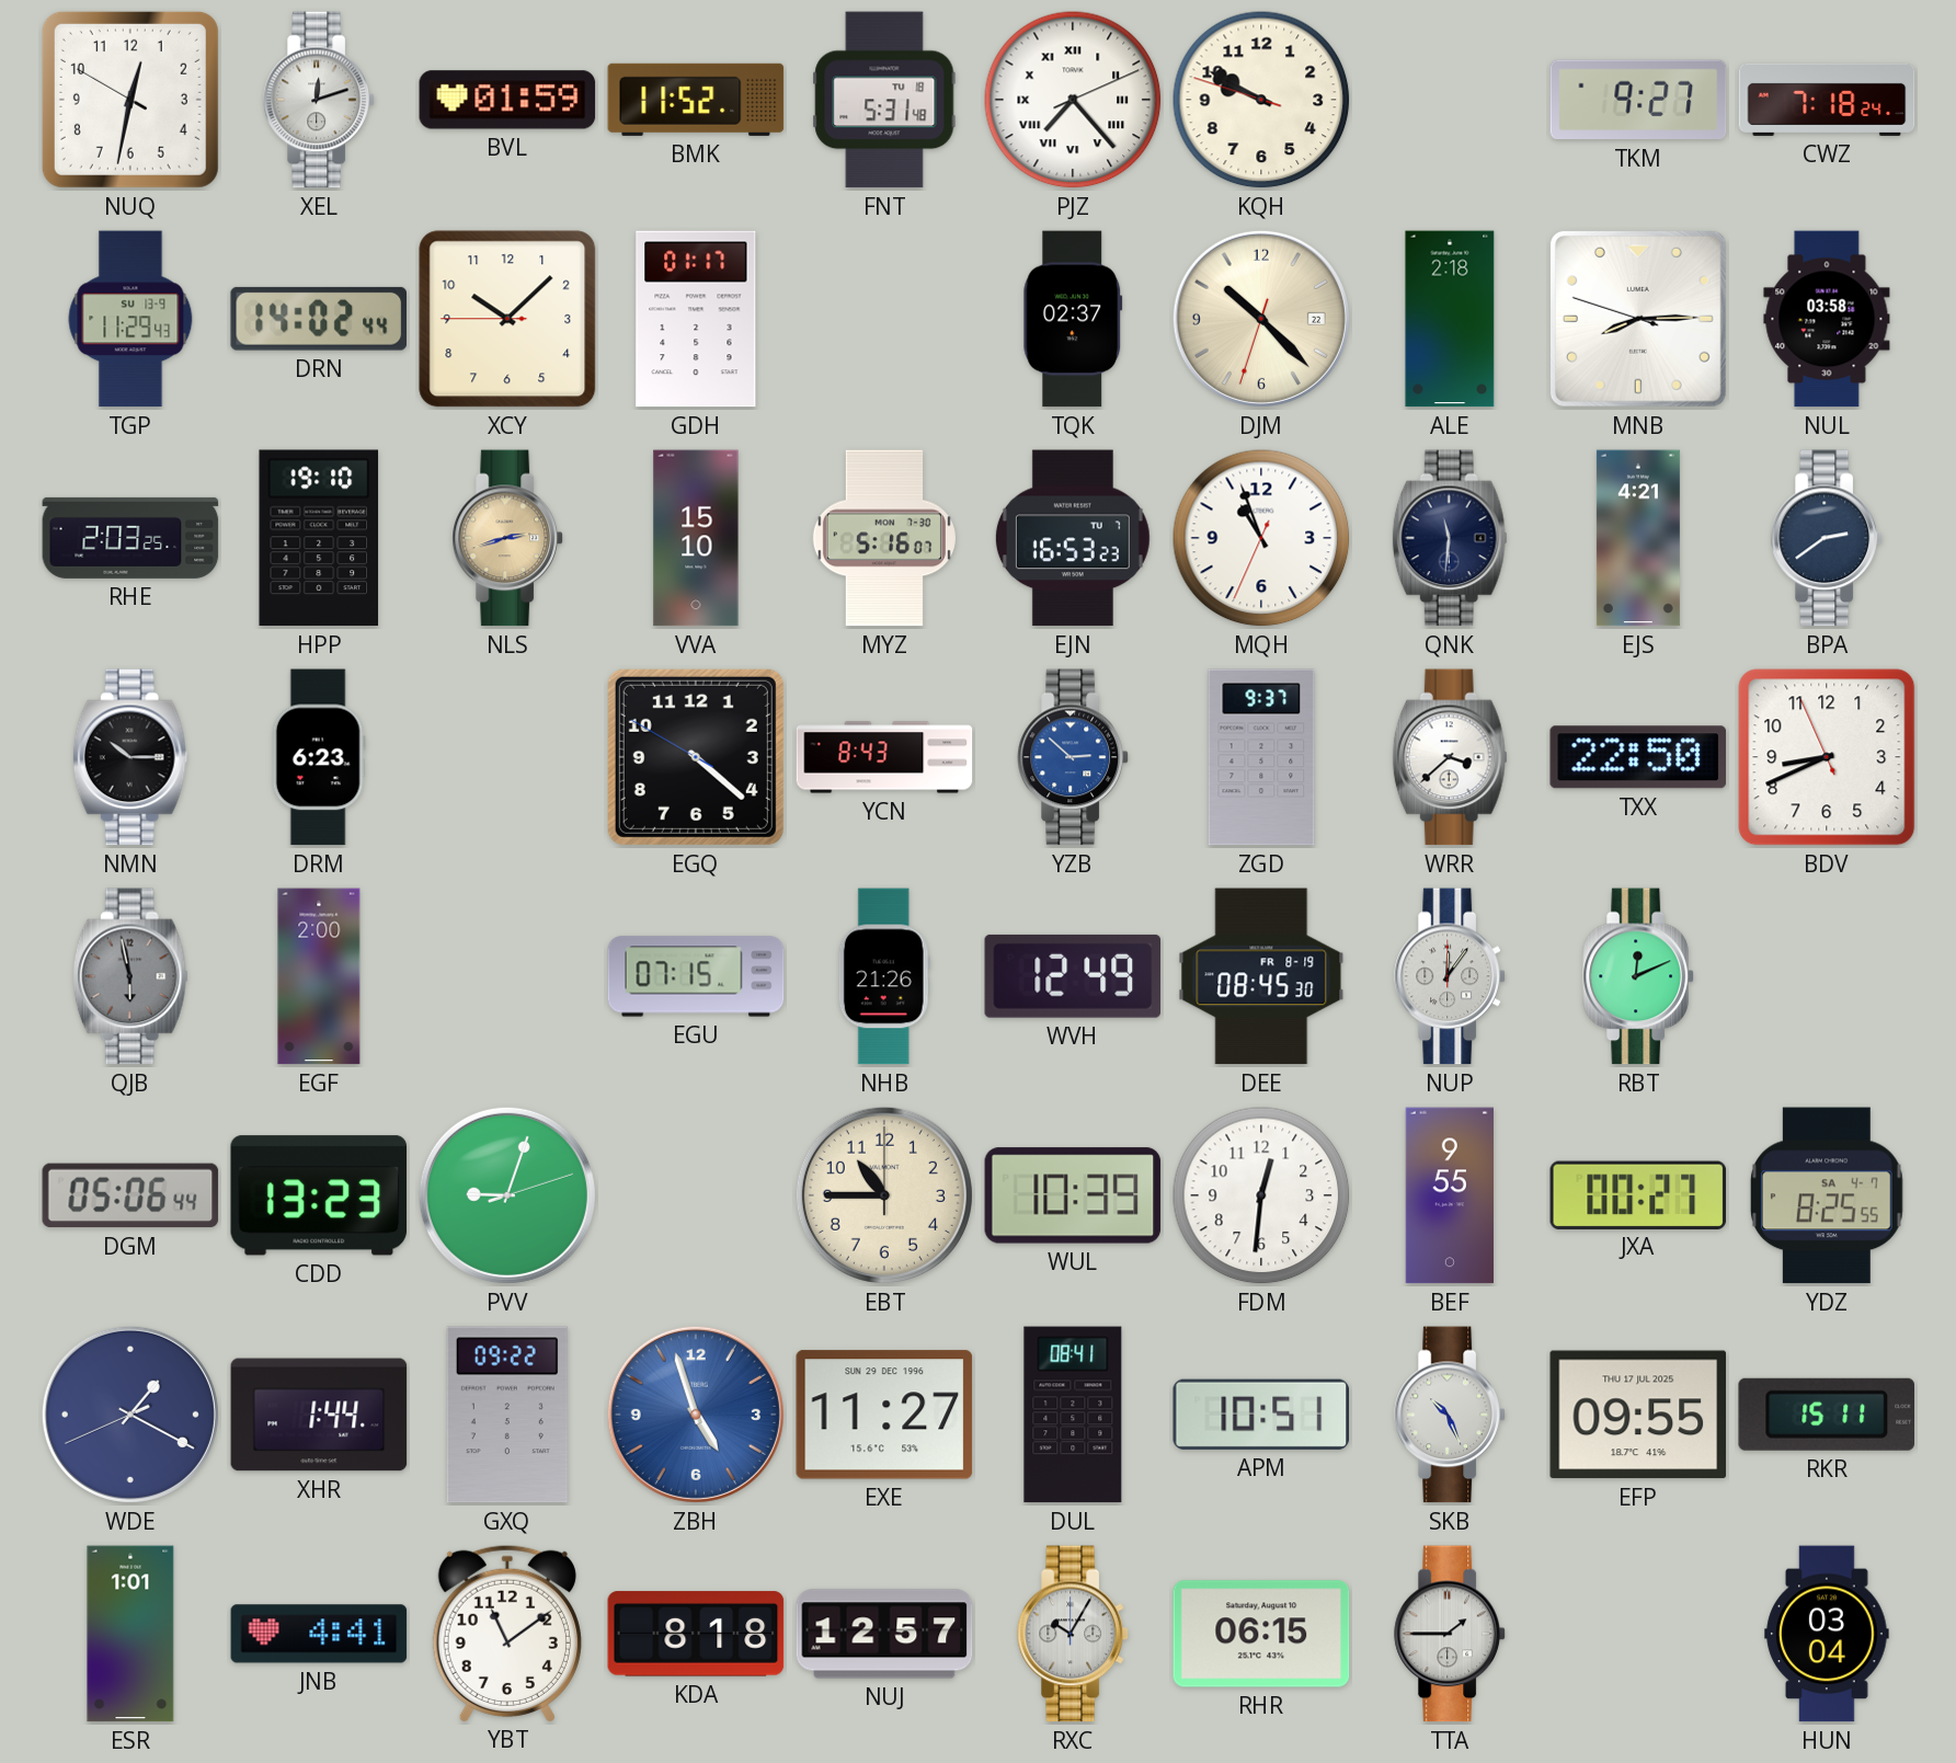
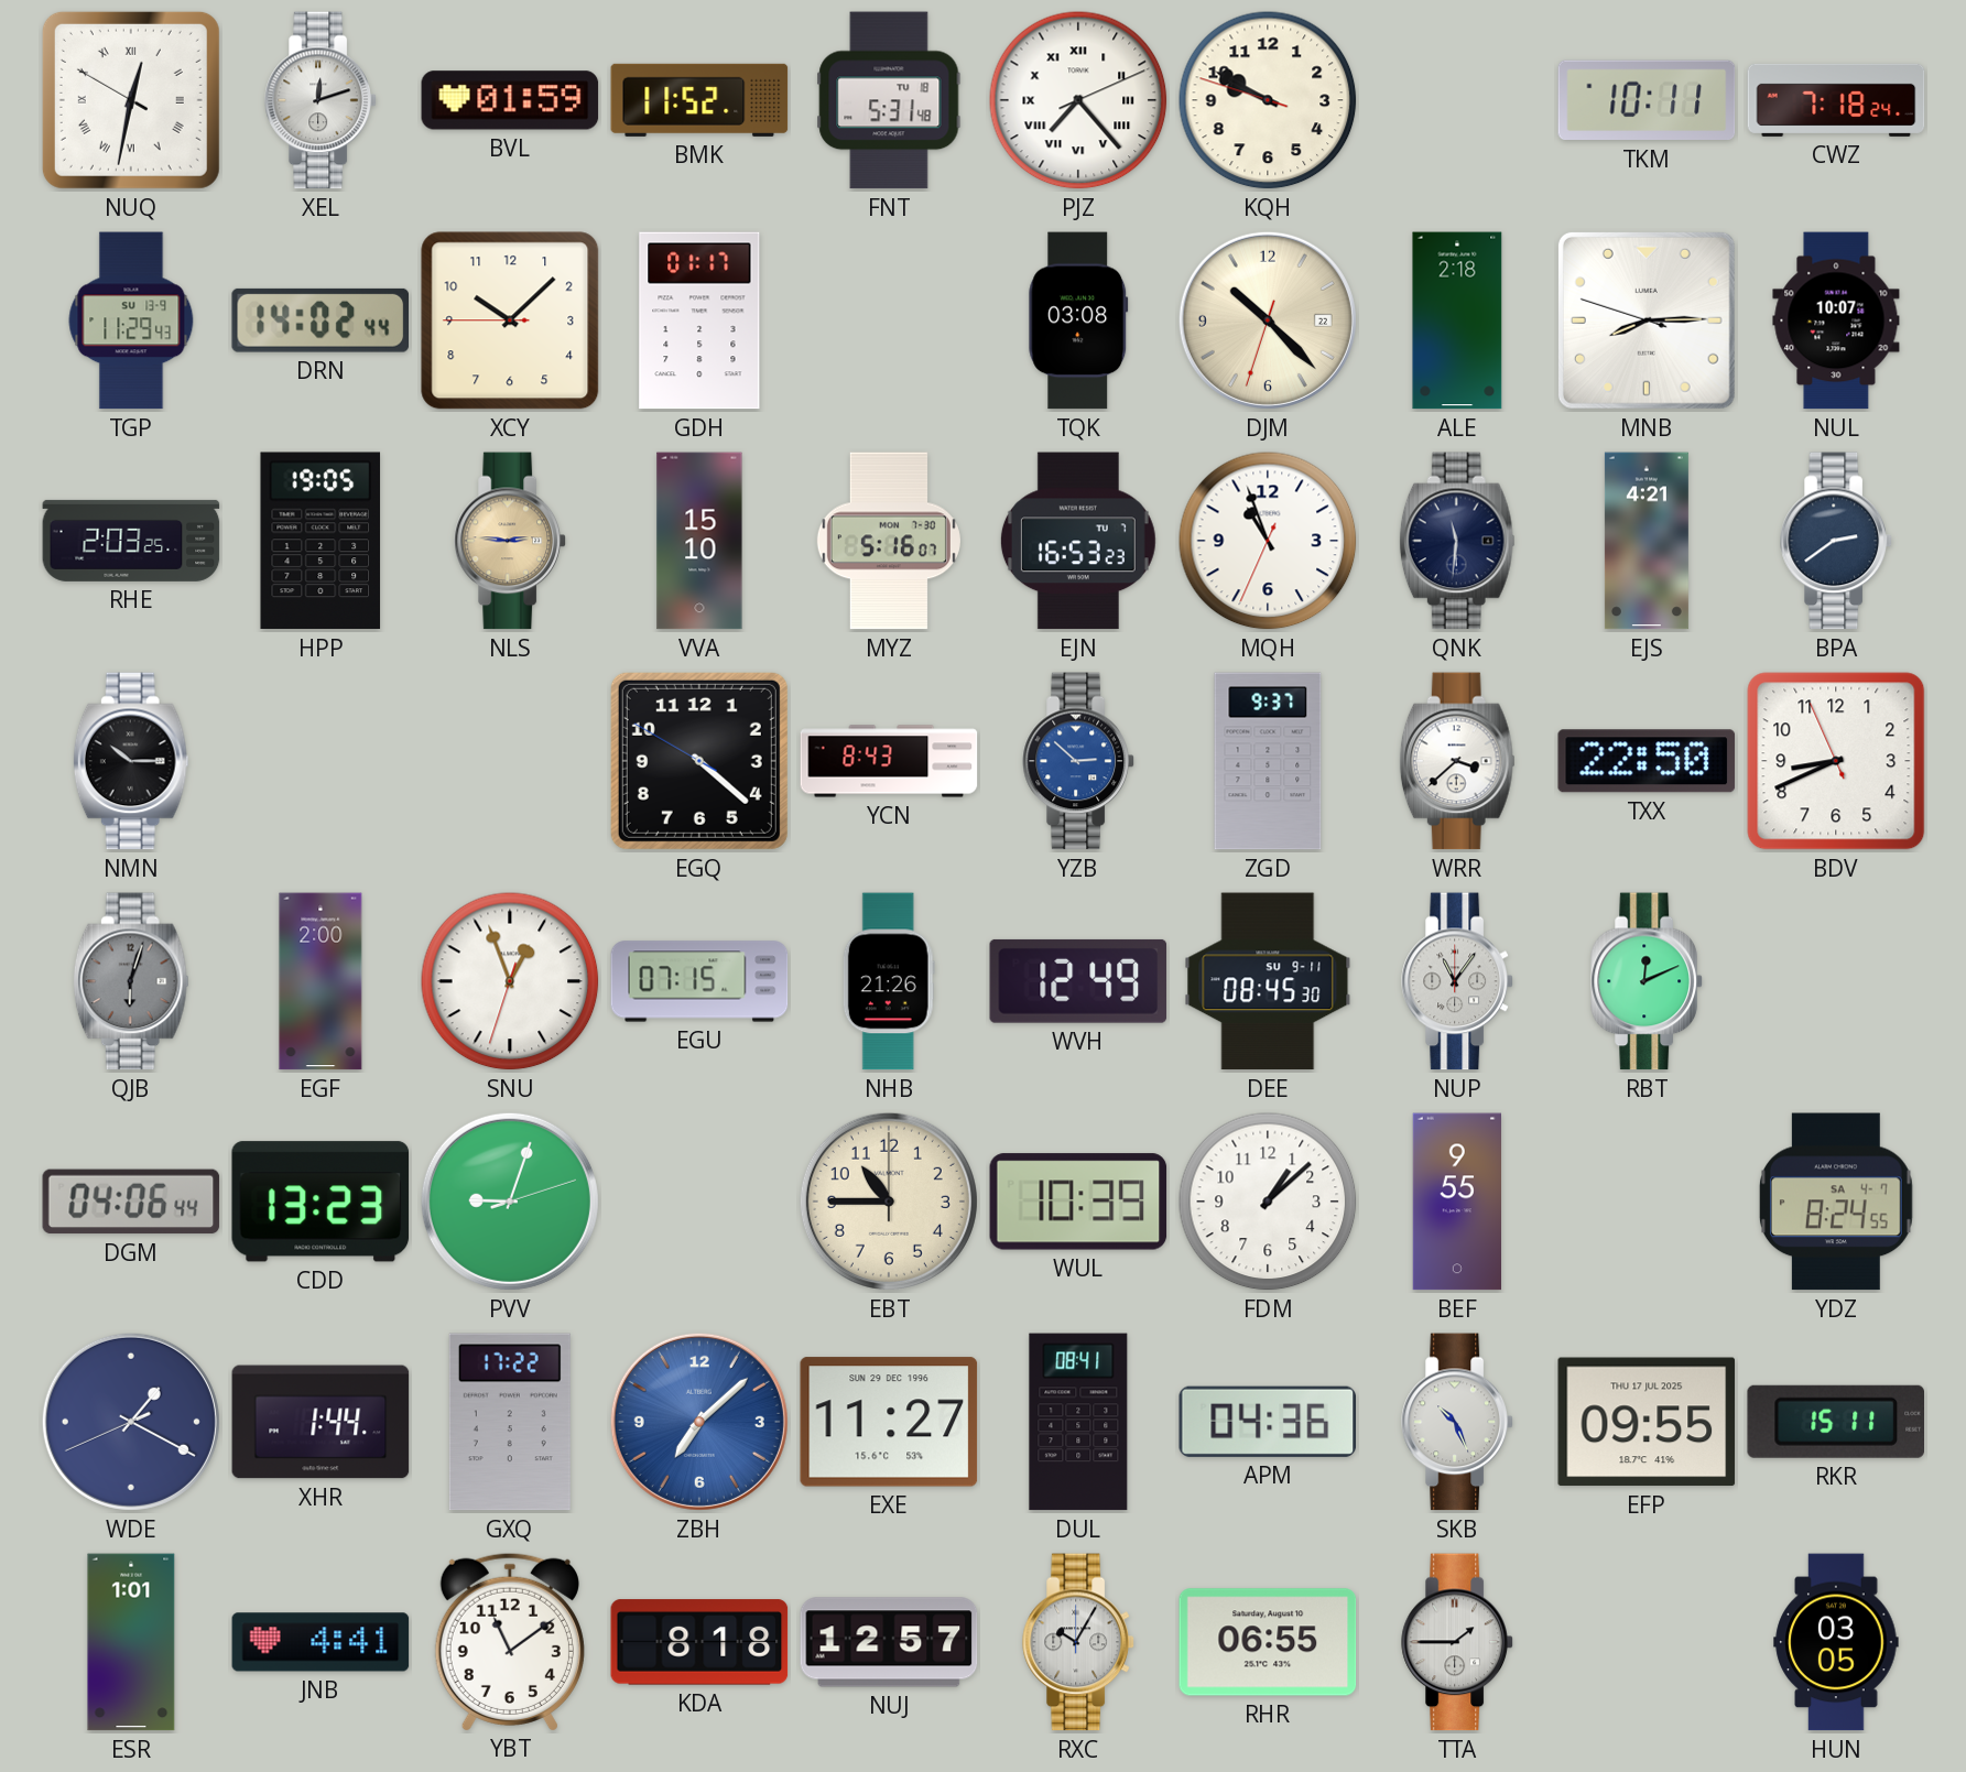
NUQ numerals: Arabic -> Roman (131, 100)
TKM: 9:27 -> 10:11 (1647, 100)
TQK: 02:37 -> 03:08 (1078, 320)
NUL: 03:58 -> 10:07 (1836, 320)
HPP: 19:10 -> 19:05 (321, 541)
NLS: 2:42 -> 2:46 (510, 541)
DRM: 6:23 -> none (319, 757)
QJB: 5:58 -> 6:03 (131, 981)
SNU: none -> 12:56 (510, 981)
DEE date: FR 8-19 -> SU 9-11 (1268, 981)
NUP: 12:06 -> 11:06 (1457, 981)
DGM: 05:06 -> 04:06 (131, 1202)
FDM: 12:31 -> 1:08 (1268, 1202)
JXA: 00:27 -> none (1638, 1194)
YDZ: 8:25 -> 8:24 (1836, 1202)
GXQ: 09:22 -> 17:22 (510, 1422)
ZBH: 4:57 -> 7:08 (699, 1422)
APM: 10:51 -> 04:36 (1267, 1422)
RHR: 06:15 -> 06:55 (1268, 1642)
HUN: 03:04 -> 03:05 (1836, 1642)
